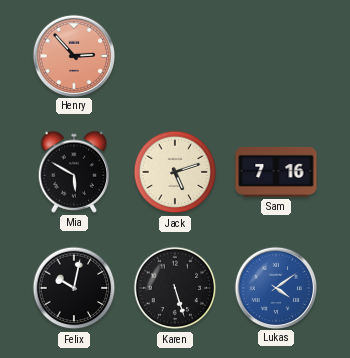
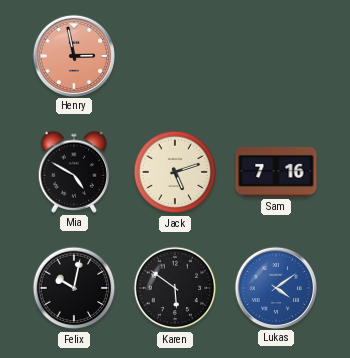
Henry: 2:53 -> 2:58 (73, 55)
Mia: 5:50 -> 4:50 (74, 172)
Karen: 5:27 -> 5:51 (175, 288)
